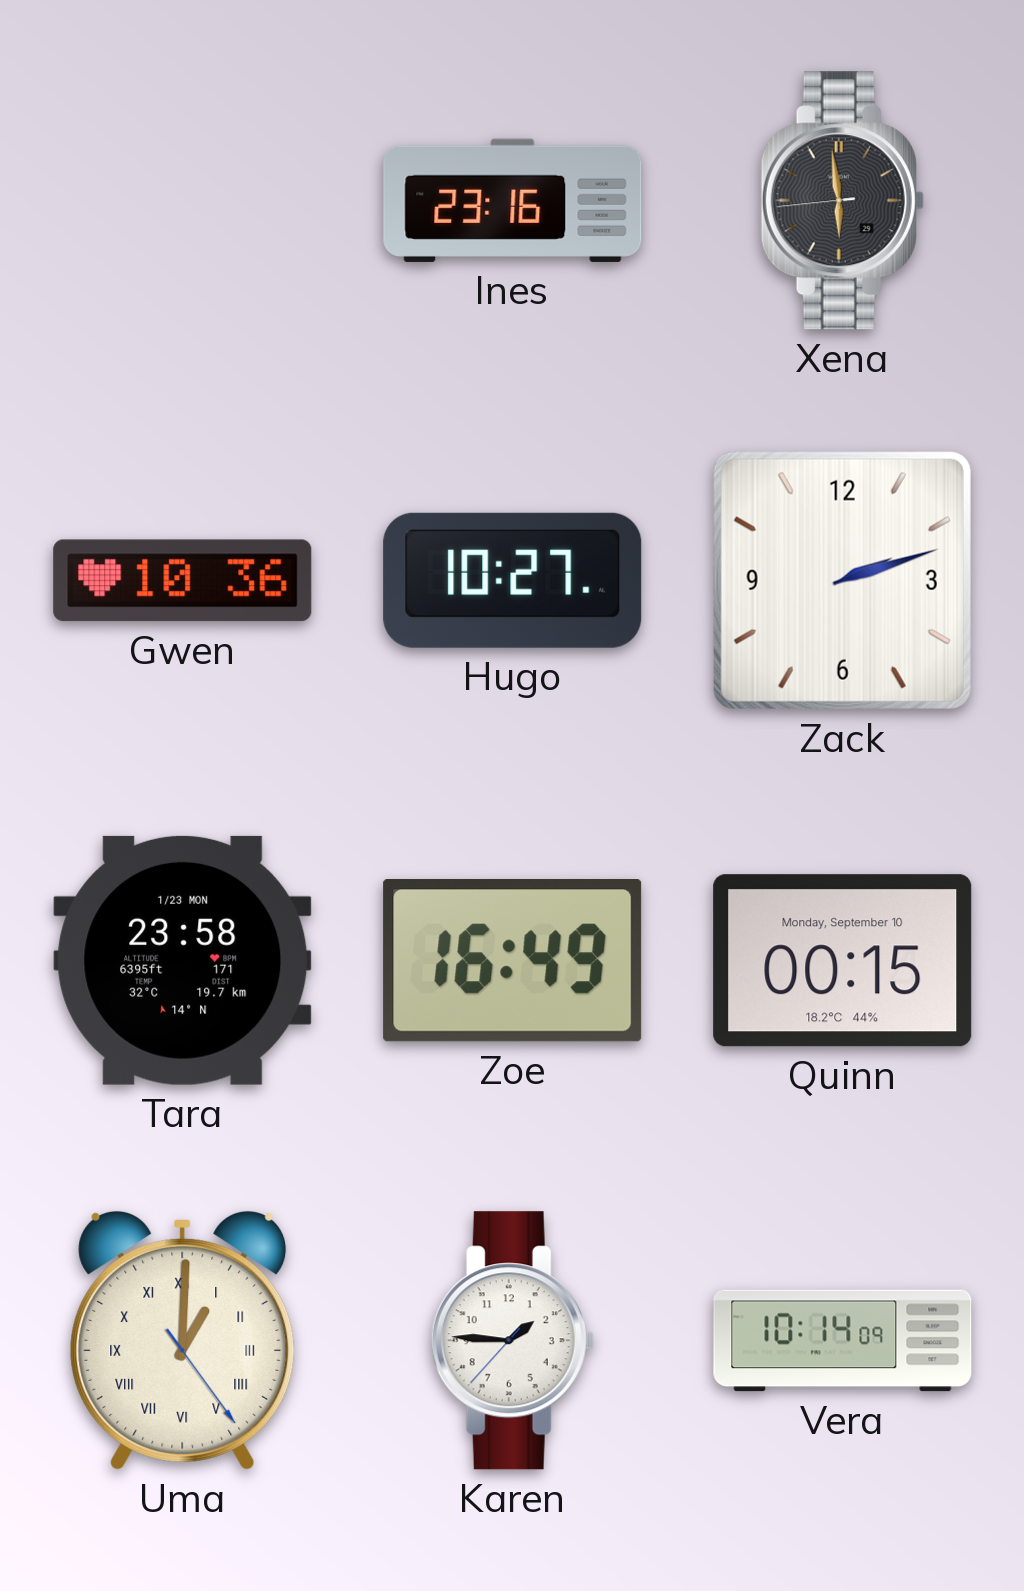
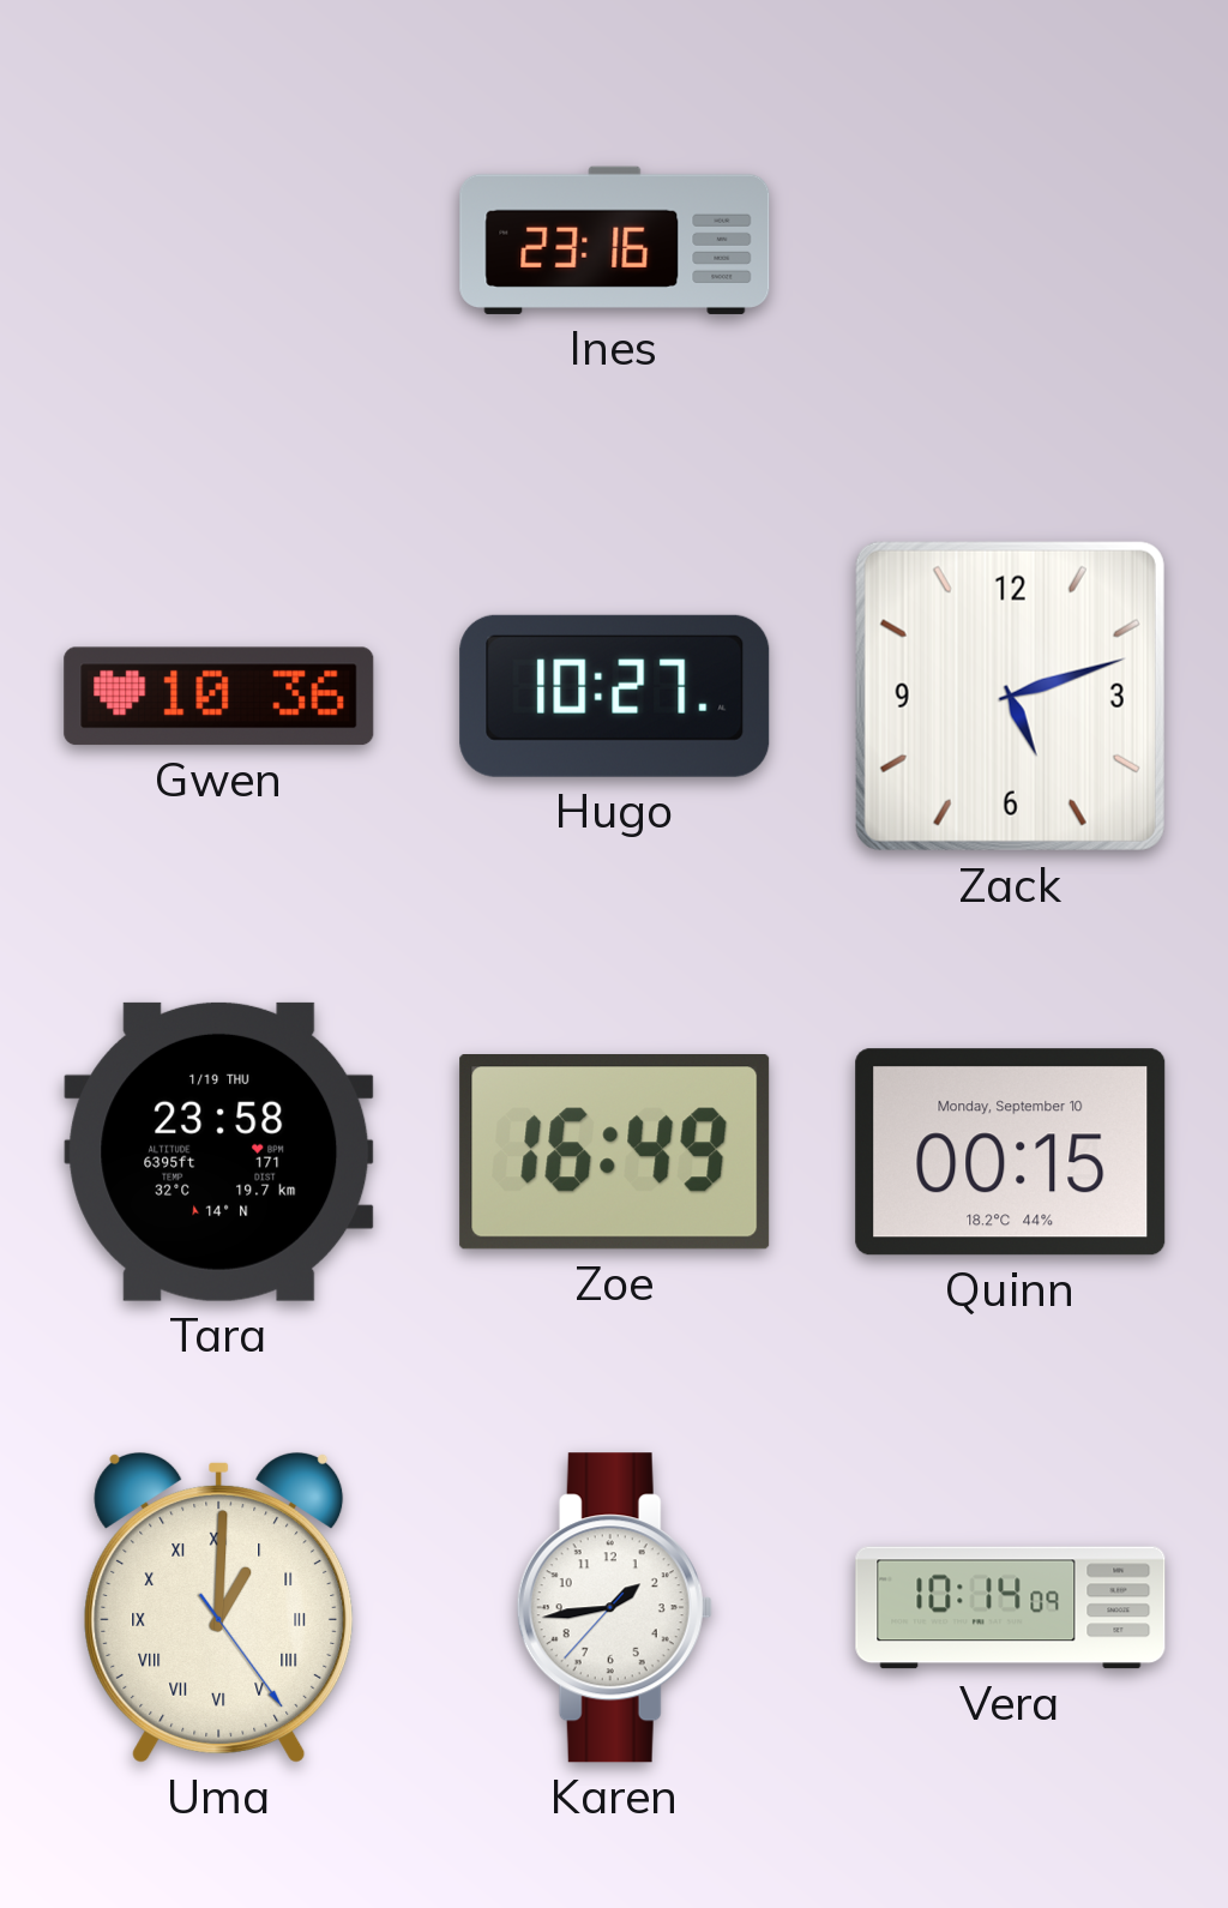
Xena: 5:58 -> none (842, 201)
Zack: 2:12 -> 5:12 (1010, 696)
Tara date: 1/23 MON -> 1/19 THU (219, 1151)
Karen: 1:45 -> 1:43 (614, 1608)
